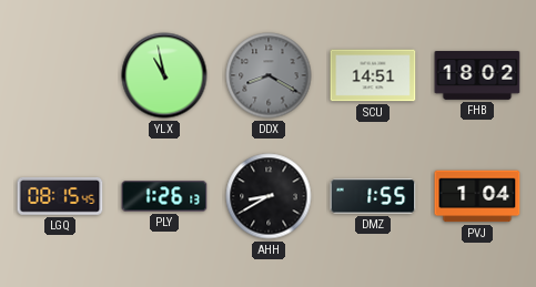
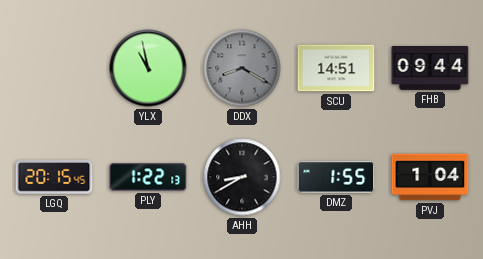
FHB: 18:02 -> 09:44 (430, 69)
LGQ: 08:15 -> 20:15 (54, 178)
PLY: 1:26 -> 1:22 (148, 177)
